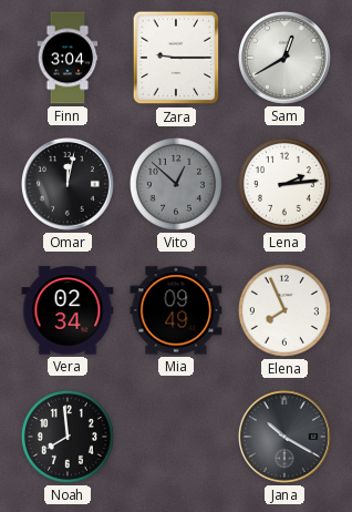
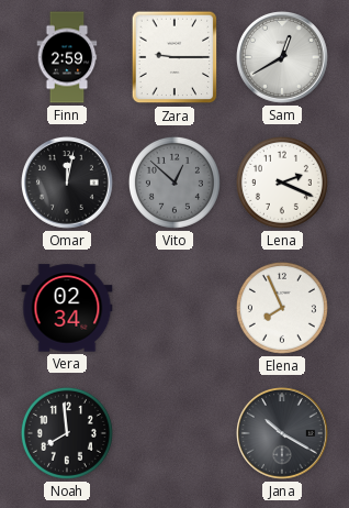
Finn: 3:04 -> 2:59 (67, 57)
Lena: 2:14 -> 2:19 (282, 183)
Mia: 09:49 -> none (176, 310)
